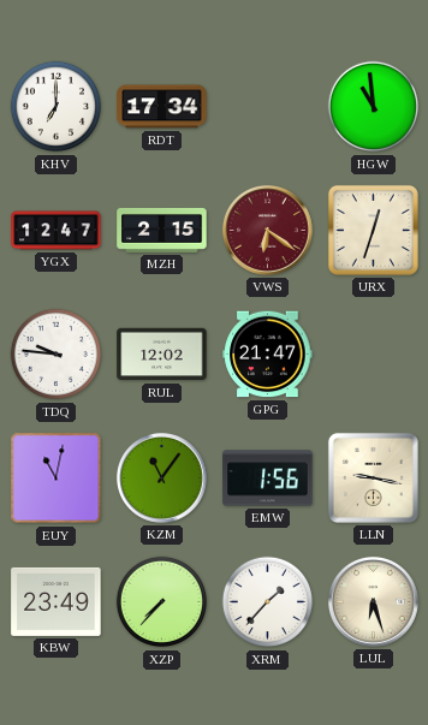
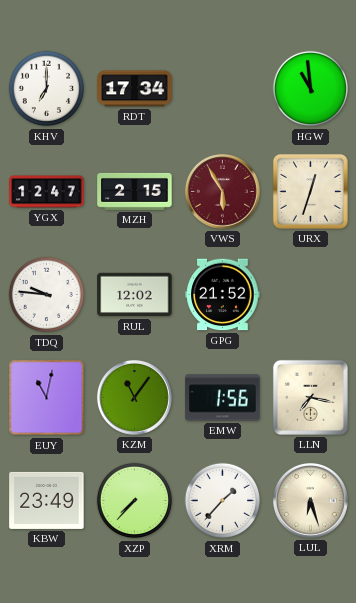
VWS: 6:21 -> 5:55 (222, 191)
GPG: 21:47 -> 21:52 (223, 295)
LLN: 9:17 -> 7:17 (310, 397)
